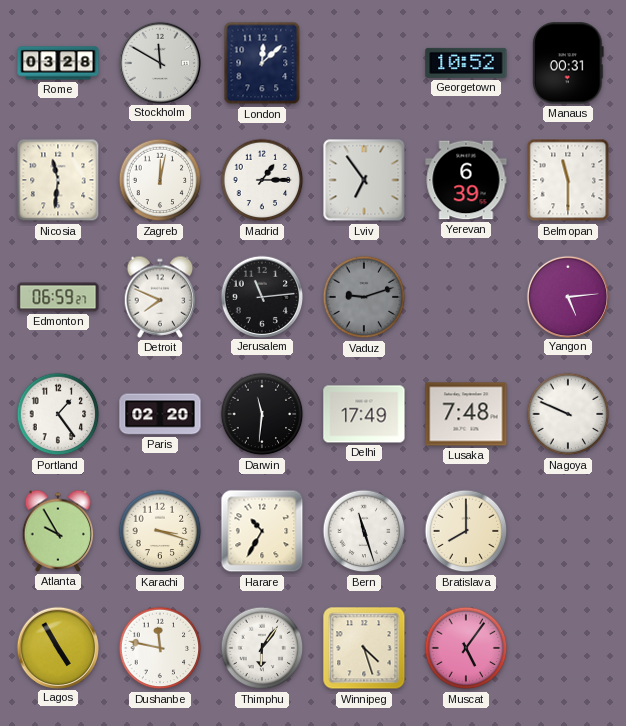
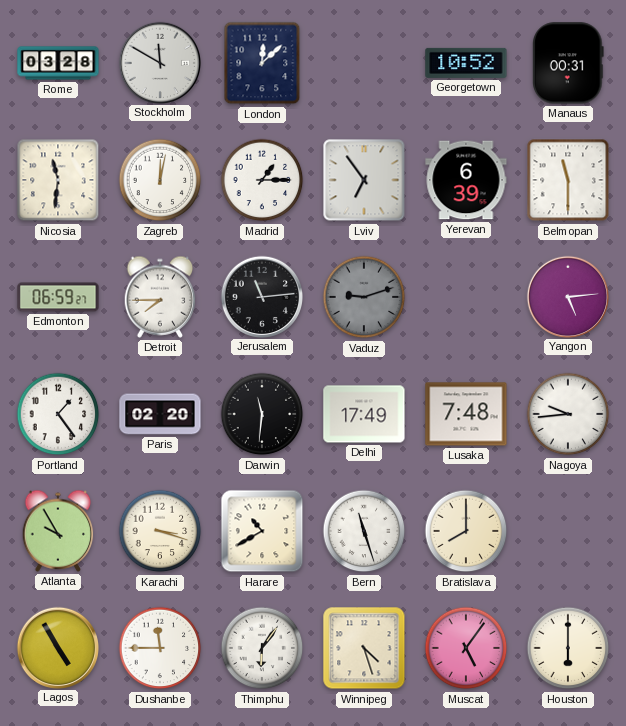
Detroit: 7:49 -> 7:45 (160, 297)
Nagoya: 9:49 -> 9:44 (568, 414)
Harare: 10:35 -> 10:40 (262, 531)
Dushanbe: 11:47 -> 11:45 (160, 648)
Houston: none -> 6:00 (568, 648)
